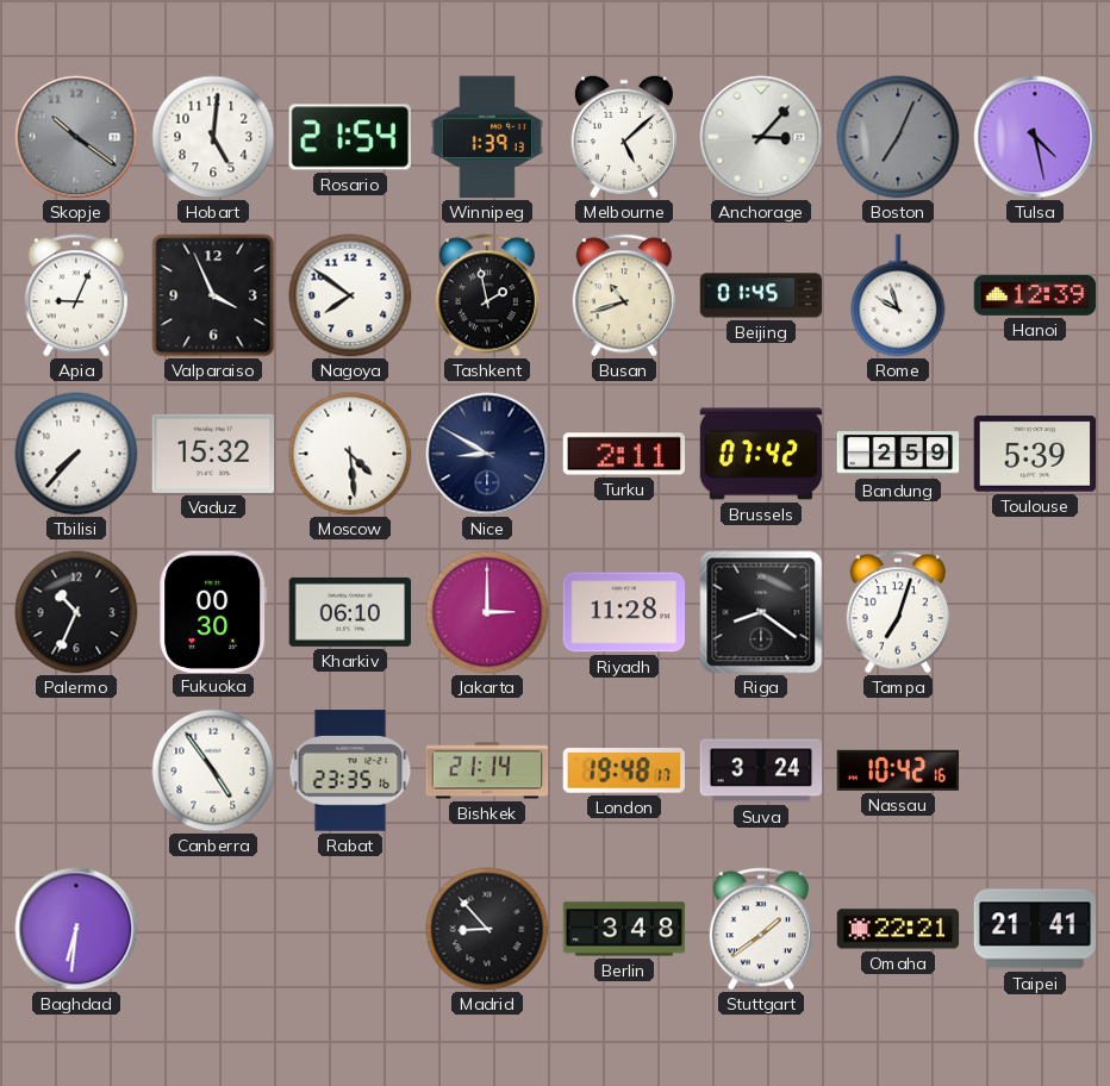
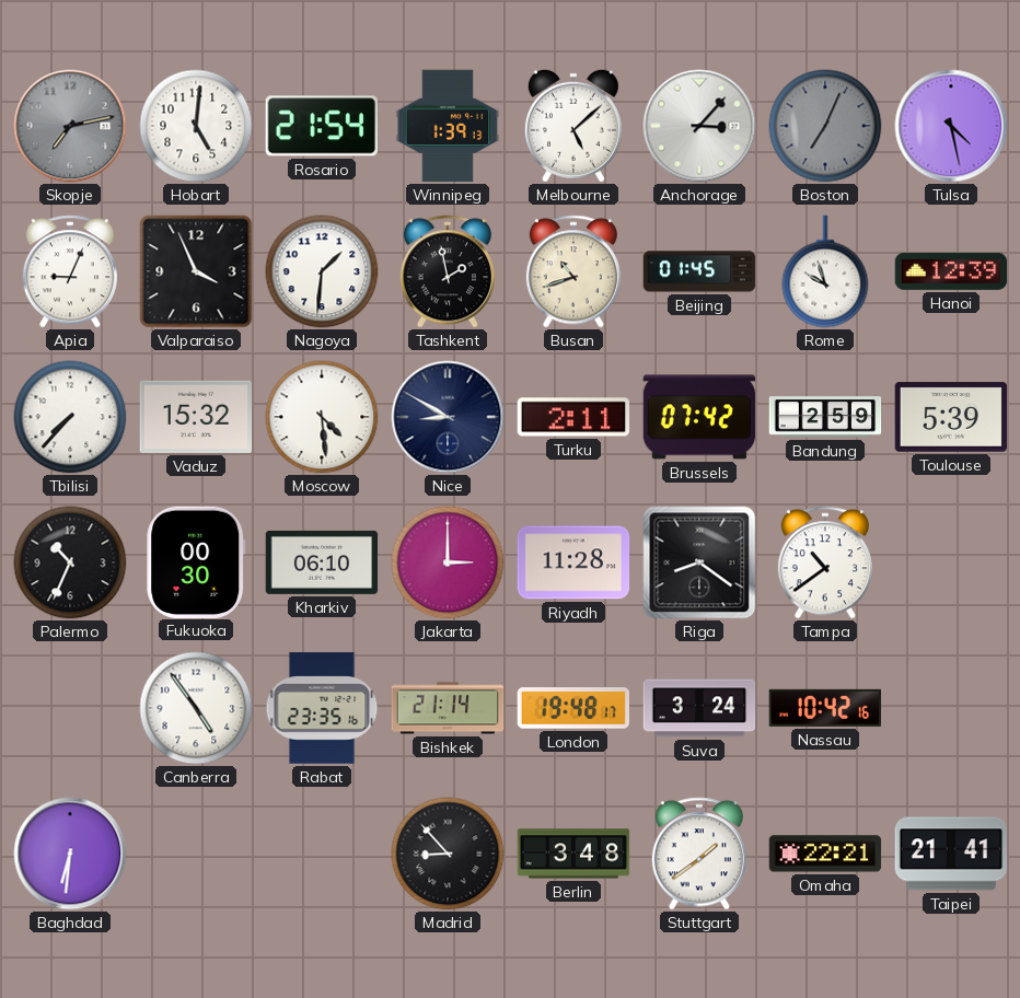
Skopje: 10:21 -> 7:13 (70, 126)
Nagoya: 7:51 -> 1:31 (322, 271)
Tampa: 7:03 -> 10:39 (825, 562)
